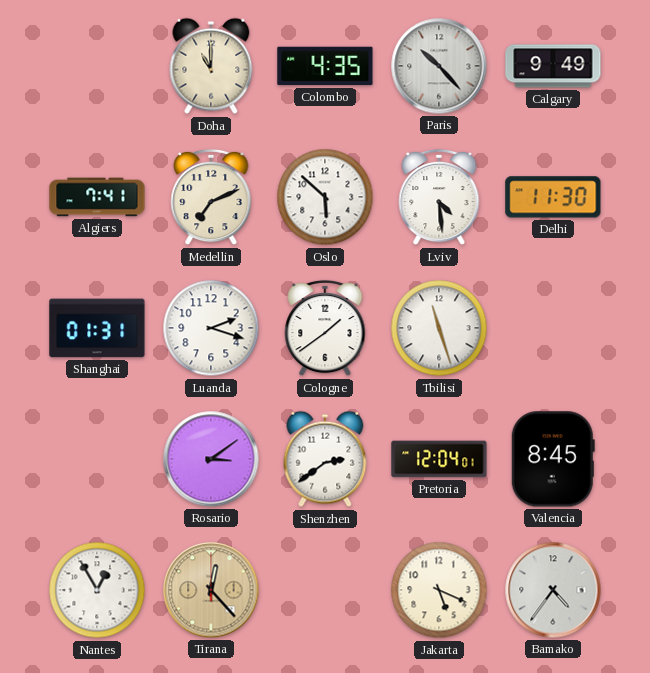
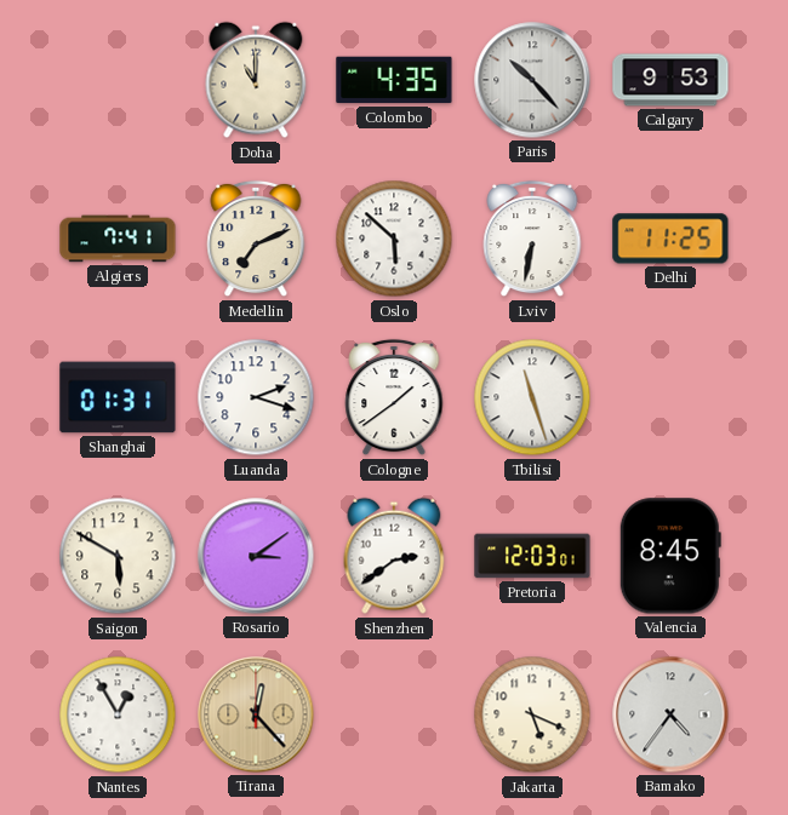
Calgary: 9:49 -> 9:53 (670, 80)
Lviv: 4:29 -> 6:32 (532, 239)
Delhi: 11:30 -> 11:25 (670, 239)
Saigon: none -> 5:50 (118, 556)
Pretoria: 12:04 -> 12:03 (532, 556)
